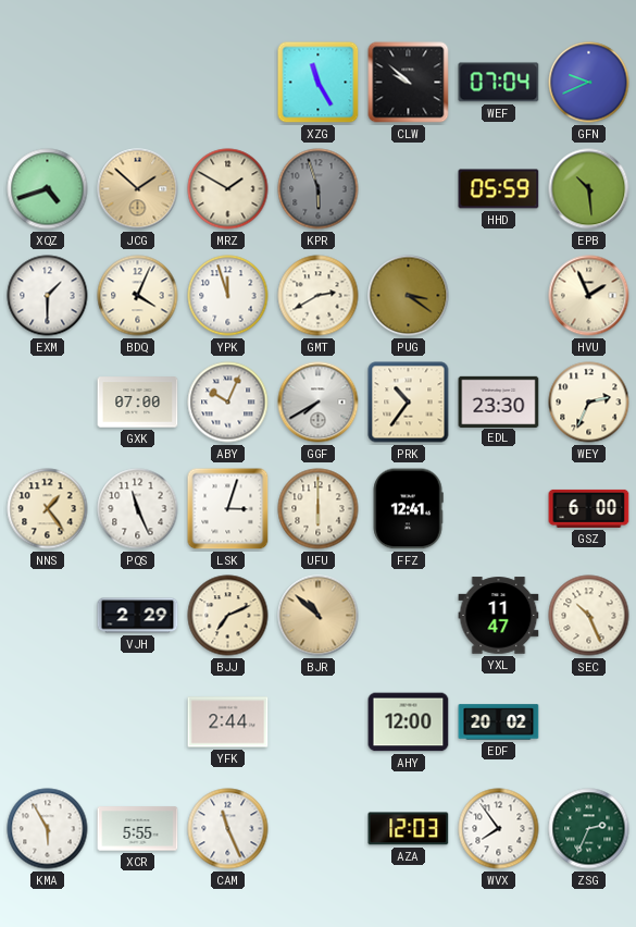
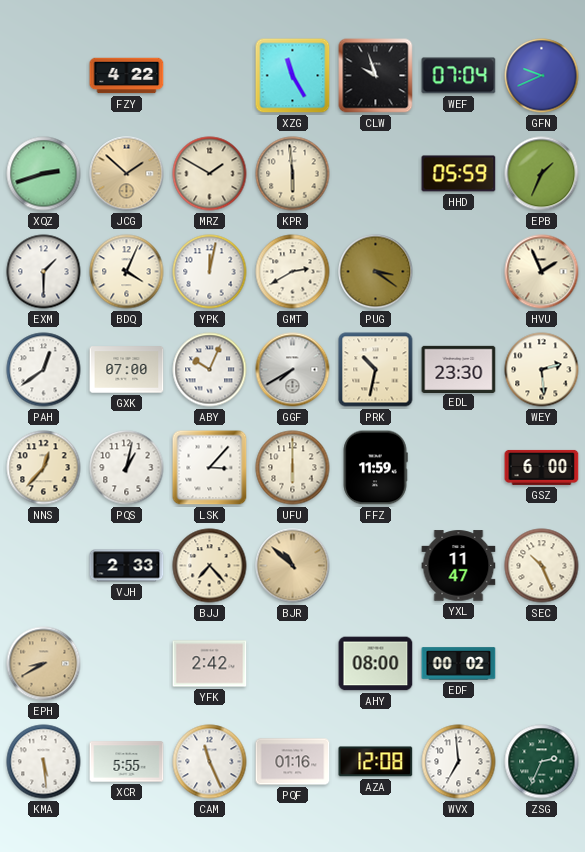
FZY: none -> 4:22 (127, 76)
CLW: 9:52 -> 9:57 (376, 76)
XQZ: 4:42 -> 2:42 (44, 174)
KPR: 5:57 -> 5:59 (293, 174)
KPR dial: grey -> cream (293, 174)
EPB: 10:29 -> 1:34 (542, 174)
YPK: 11:57 -> 12:02 (210, 272)
PAH: none -> 12:39 (44, 370)
PRK: 10:36 -> 10:32 (376, 370)
WEY: 2:34 -> 2:29 (542, 370)
NNS: 1:24 -> 12:37 (44, 468)
PQS: 11:26 -> 1:02 (127, 468)
LSK: 3:03 -> 3:07 (210, 468)
FFZ: 12:41 -> 11:59 (375, 468)
VJH: 2:29 -> 2:33 (127, 566)
BJJ: 7:11 -> 7:23 (210, 566)
EPH: none -> 8:40 (44, 664)
YFK: 2:44 -> 2:42 (210, 664)
AHY: 12:00 -> 08:00 (376, 664)
EDF: 20:02 -> 00:02 (459, 664)
KMA: 5:55 -> 5:29 (44, 762)
PQF: none -> 01:16 (293, 762)
AZA: 12:03 -> 12:08 (376, 762)
WVX: 7:54 -> 6:59 (459, 762)
